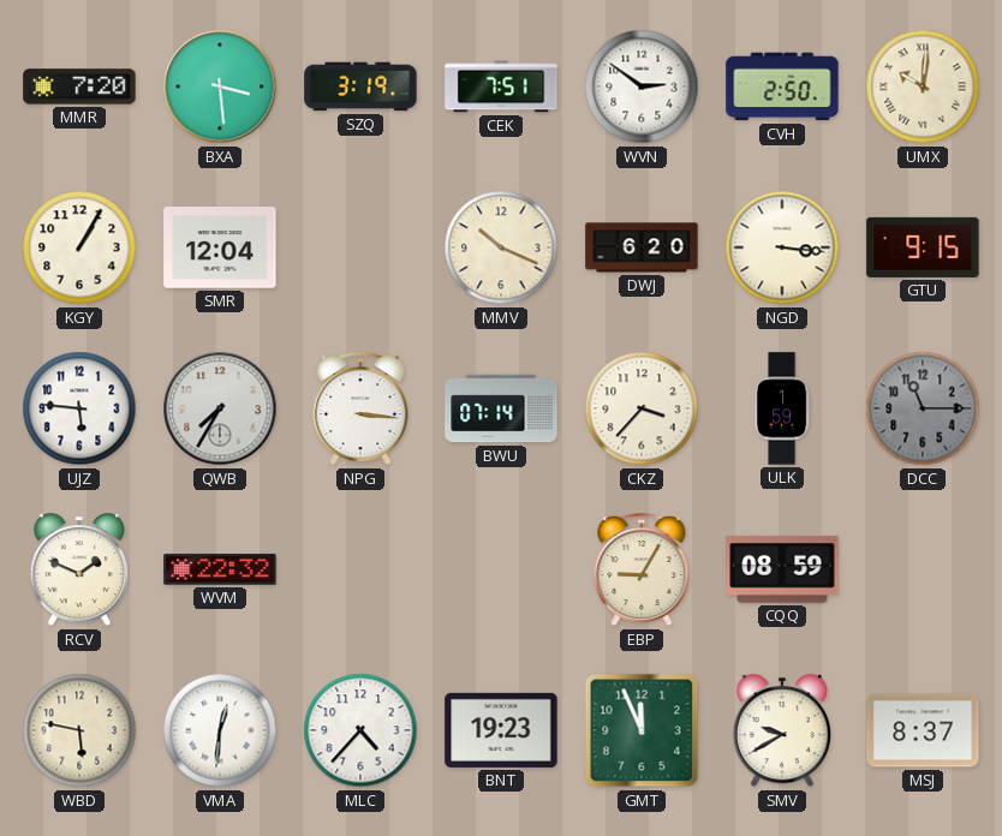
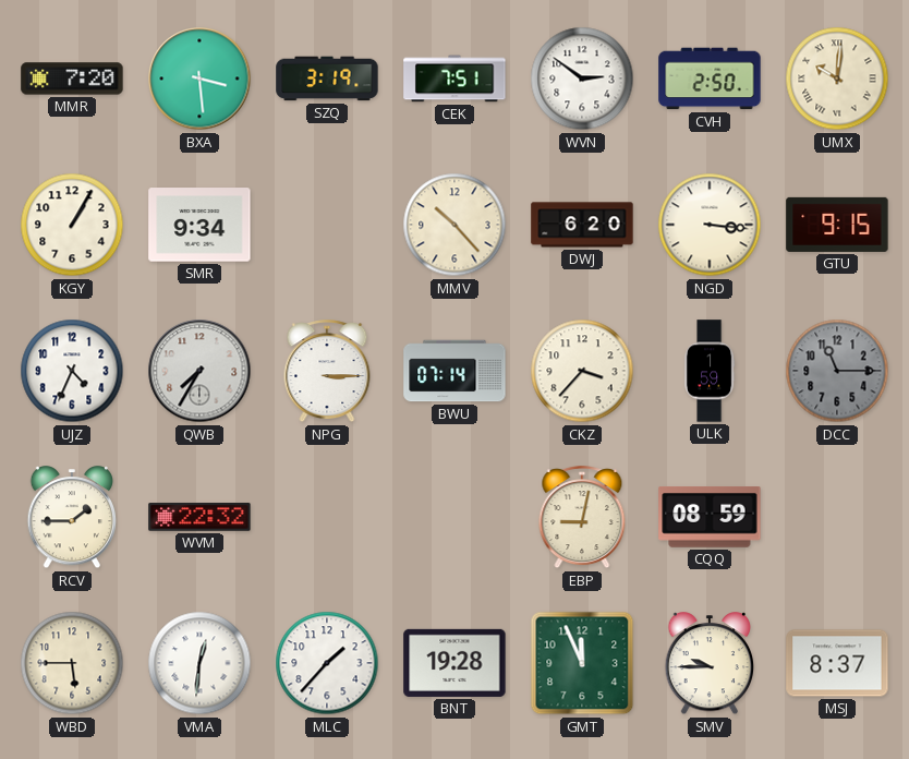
SMR: 12:04 -> 9:34 (199, 225)
MMV: 10:19 -> 10:23 (455, 225)
UJZ: 5:46 -> 4:34 (72, 371)
NPG: 3:16 -> 3:15 (327, 372)
RCV: 1:49 -> 1:45 (72, 518)
EBP: 9:05 -> 9:02 (582, 518)
WBD: 5:47 -> 5:45 (72, 663)
MLC: 4:37 -> 1:37 (327, 663)
BNT: 19:23 -> 19:28 (455, 663)
SMV: 9:40 -> 9:45 (710, 664)
